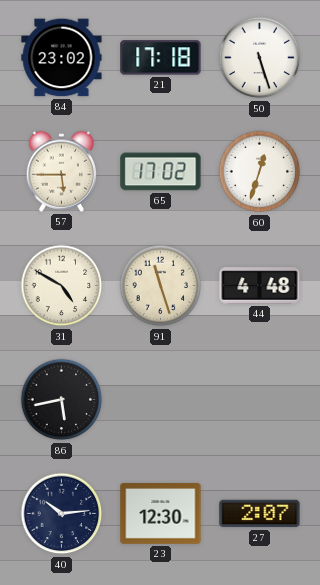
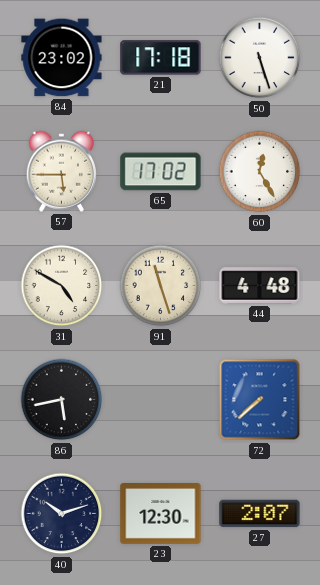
60: 12:33 -> 12:25 (260, 172)
72: none -> 7:38 (260, 400)
40: 10:14 -> 10:12 (62, 514)
